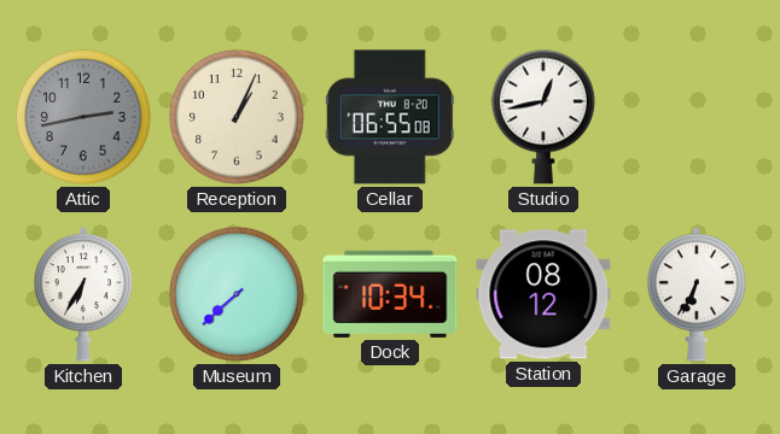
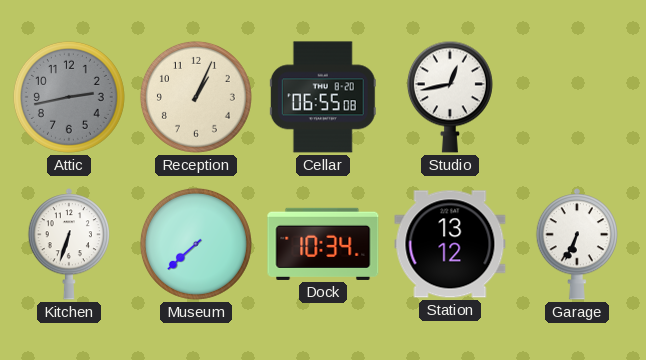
Kitchen: 6:35 -> 6:33 (68, 244)
Station: 08:12 -> 13:12 (450, 244)
